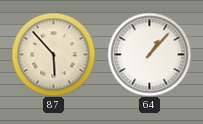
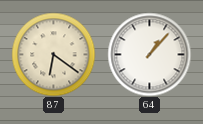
87: 5:53 -> 6:21 (53, 54)
